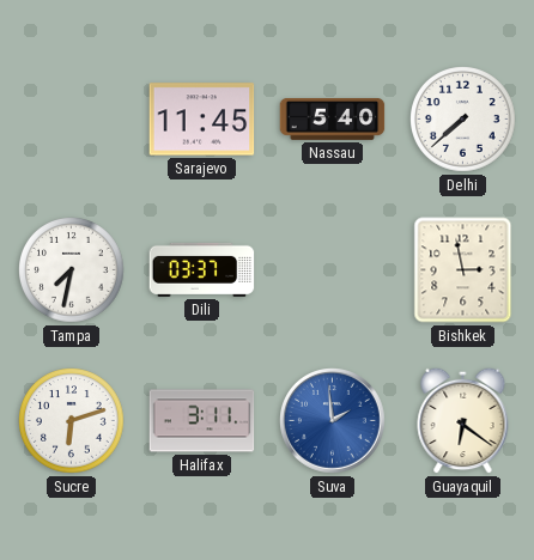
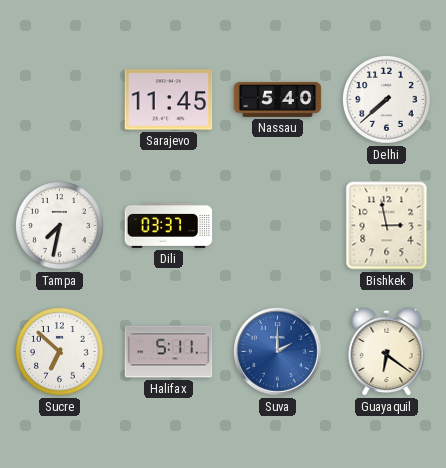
Sucre: 6:12 -> 6:52 (60, 352)
Halifax: 3:11 -> 5:11 (169, 352)
Suva: 1:59 -> 2:00 (278, 352)
